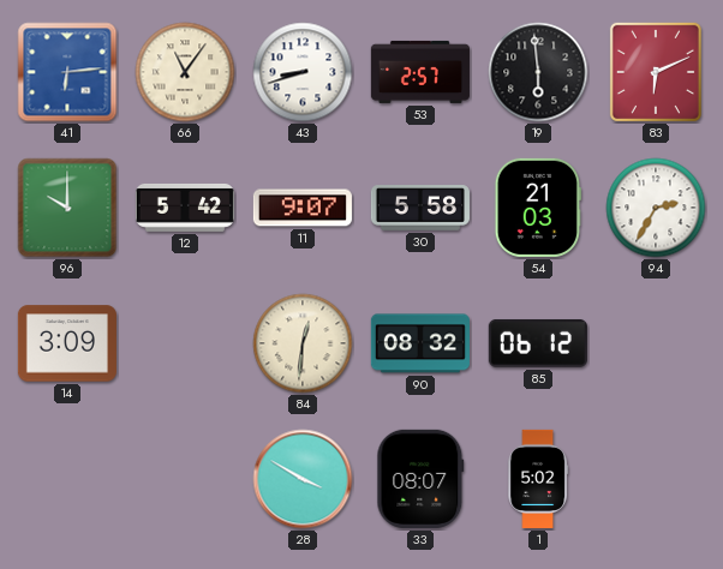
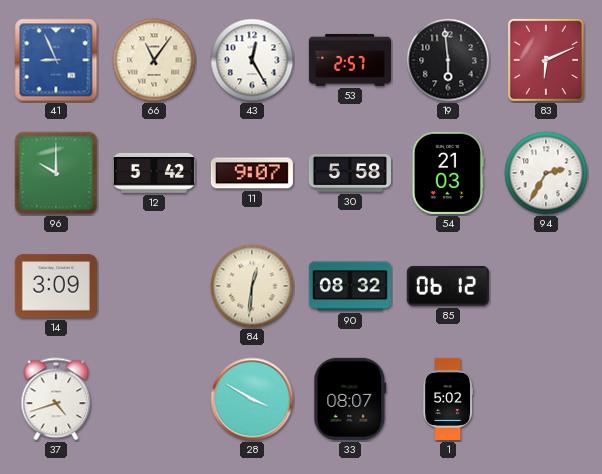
41: 6:14 -> 8:56 (56, 60)
43: 8:42 -> 12:25 (252, 60)
37: none -> 4:42 (56, 399)
